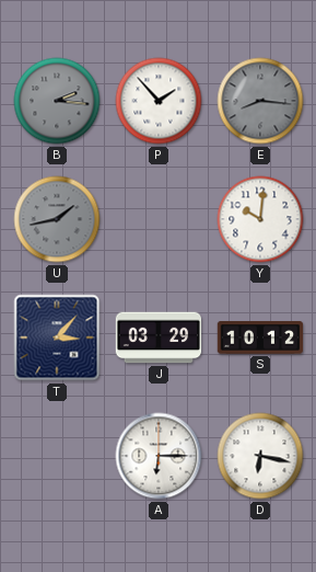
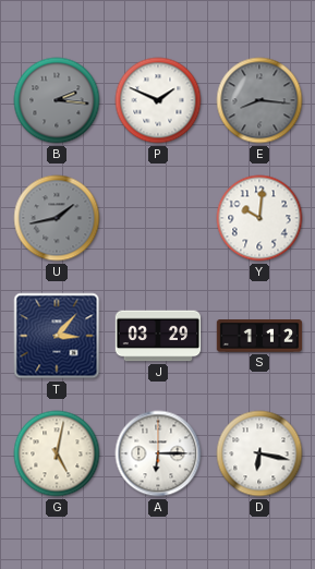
P: 1:53 -> 1:49 (158, 100)
S: 10:12 -> 1:12 (259, 336)
G: none -> 5:02 (57, 453)
